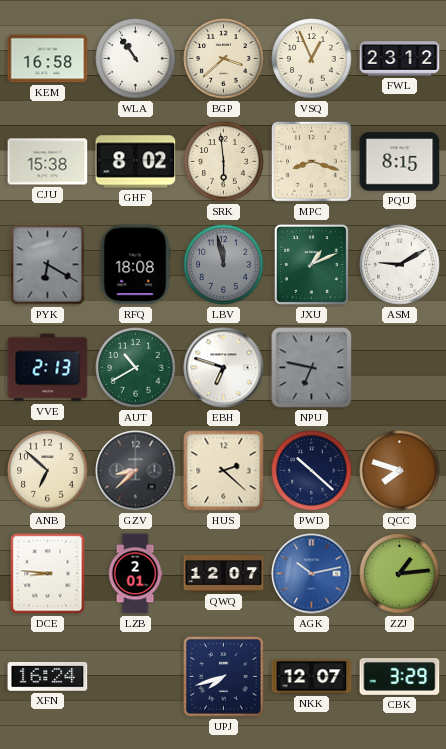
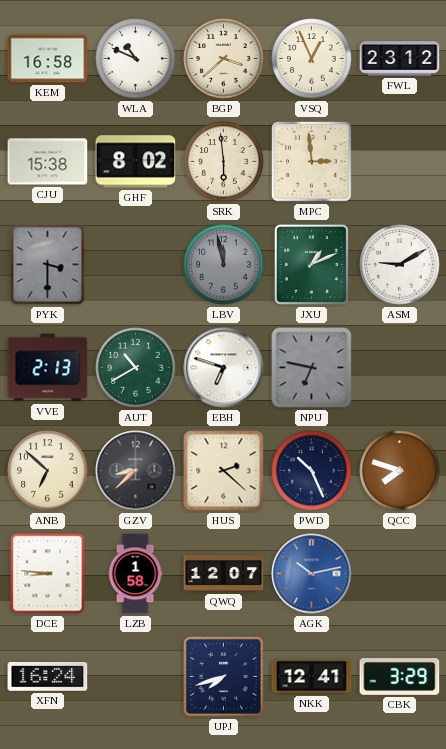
WLA: 10:54 -> 10:49 (136, 59)
MPC: 8:18 -> 2:59 (312, 162)
PQU: 8:15 -> none (400, 162)
PYK: 6:20 -> 3:30 (48, 265)
RFQ: 18:08 -> none (135, 265)
PWD: 10:22 -> 10:26 (312, 471)
LZB: 2:01 -> 1:58 (135, 574)
ZZJ: 1:14 -> none (400, 574)
NKK: 12:07 -> 12:41 (312, 677)
